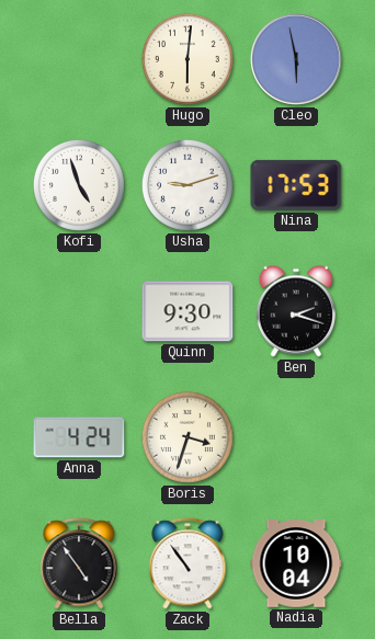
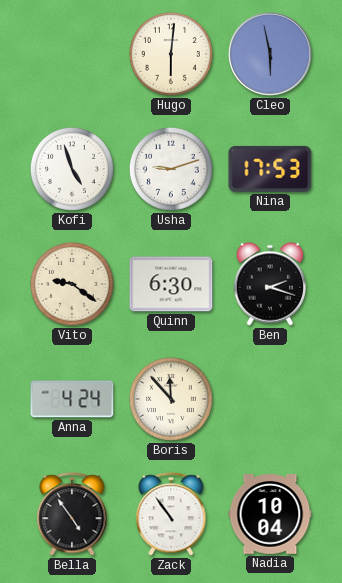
Vito: none -> 9:21 (72, 284)
Quinn: 9:30 -> 6:30 (171, 284)
Boris: 3:33 -> 11:53 (171, 399)
